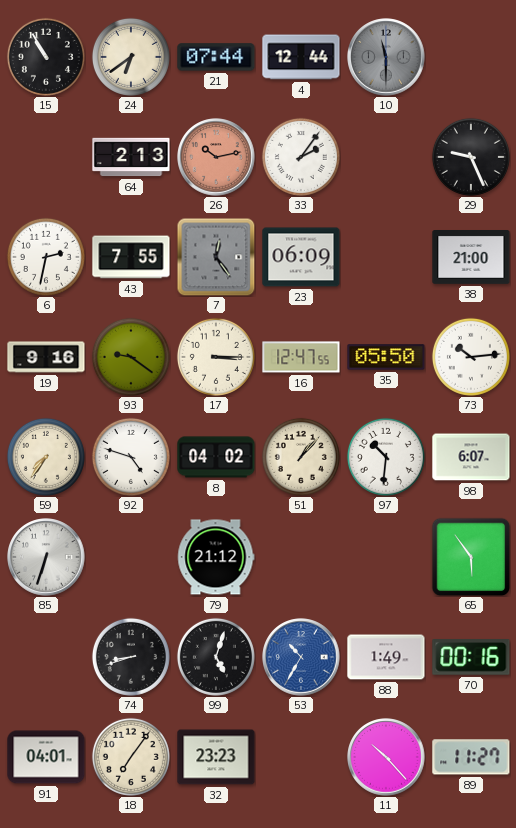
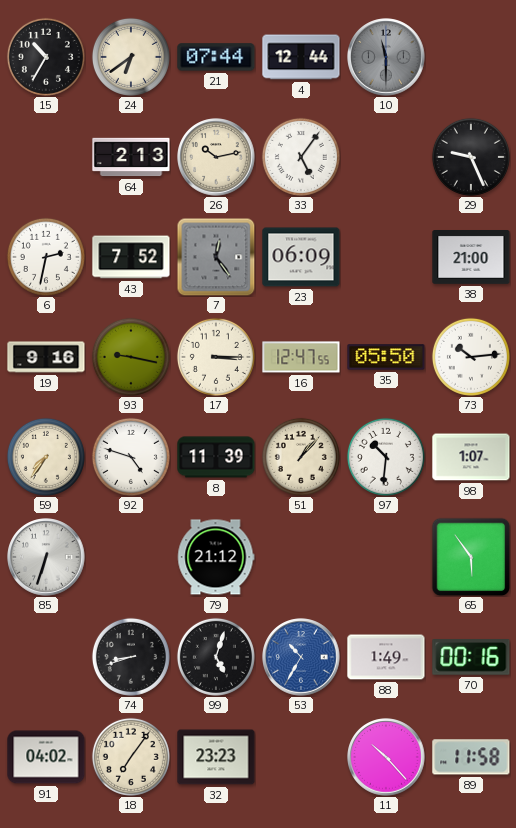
15: 10:55 -> 10:35 (46, 57)
26 dial: salmon -> cream (216, 157)
33: 2:06 -> 5:06 (301, 157)
43: 7:55 -> 7:52 (131, 257)
93: 9:21 -> 9:17 (131, 357)
8: 04:02 -> 11:39 (216, 457)
98: 6:07 -> 1:07 (471, 457)
91: 04:01 -> 04:02 (46, 757)
89: 11:27 -> 11:58 (471, 757)
